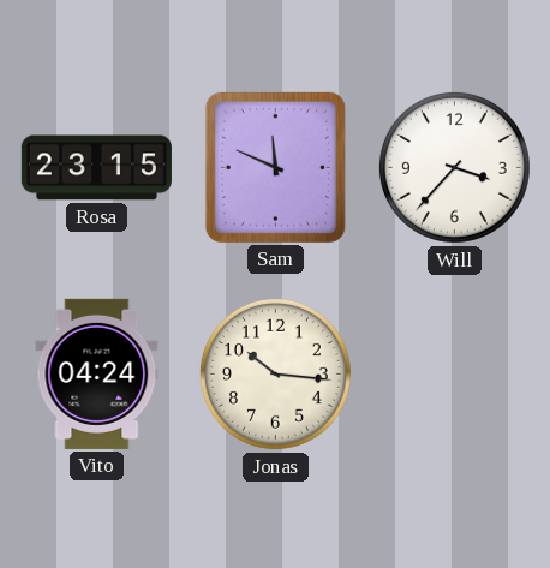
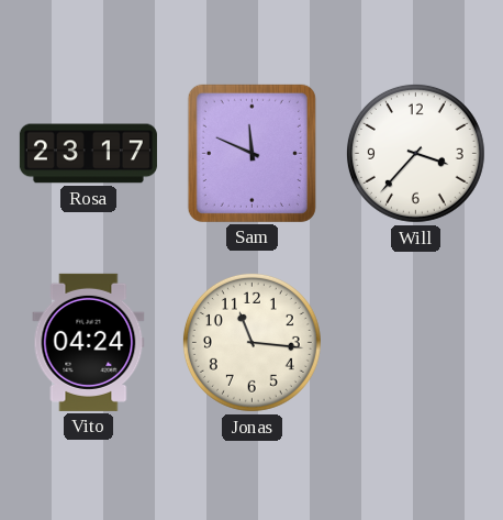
Rosa: 23:15 -> 23:17 (88, 154)
Jonas: 10:16 -> 11:16 (251, 342)
